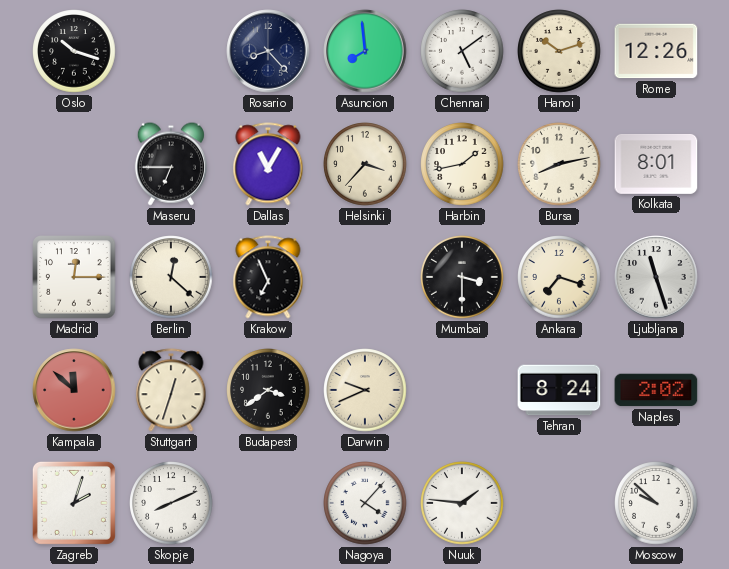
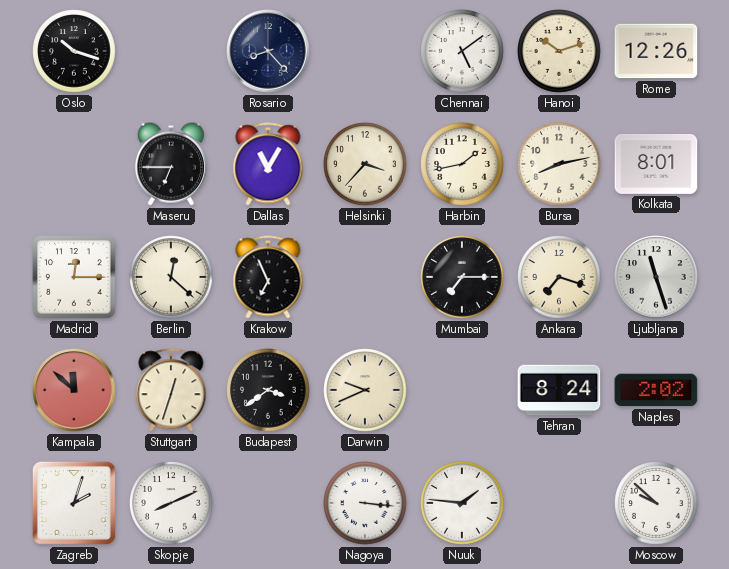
Asuncion: 7:59 -> none (365, 51)
Mumbai: 3:30 -> 7:15 (462, 277)
Nagoya: 4:07 -> 3:16 (365, 503)
